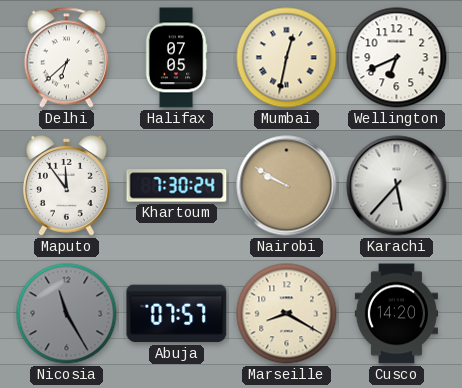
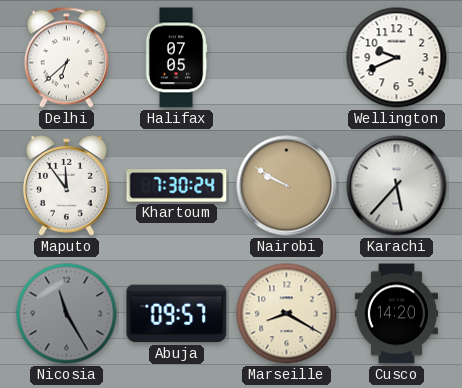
Mumbai: 12:32 -> none (287, 58)
Wellington: 6:41 -> 9:41 (397, 58)
Abuja: 07:57 -> 09:57 (177, 314)
